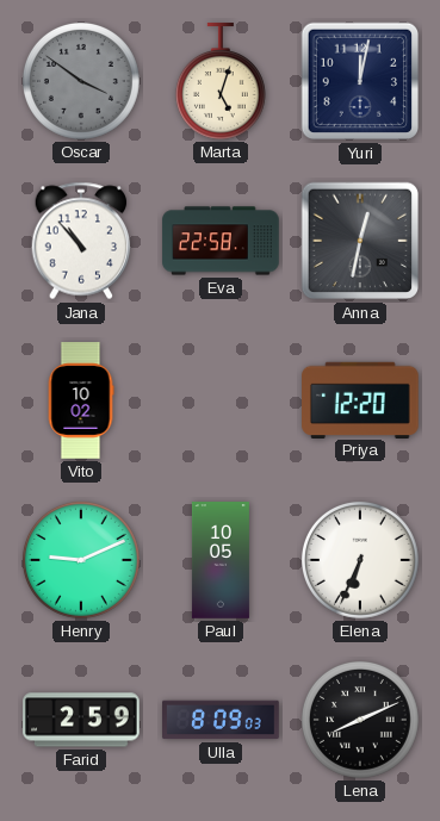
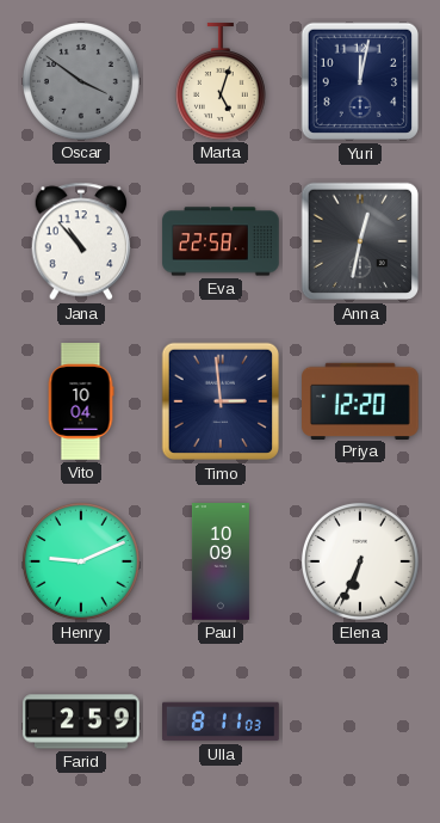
Vito: 10:02 -> 10:04 (81, 401)
Timo: none -> 2:59 (221, 401)
Paul: 10:05 -> 10:09 (221, 561)
Ulla: 8:09 -> 8:11 (221, 721)
Lena: 8:11 -> none (360, 720)
